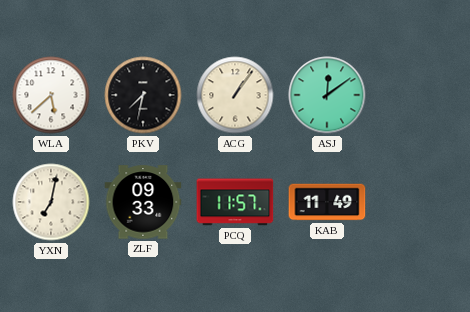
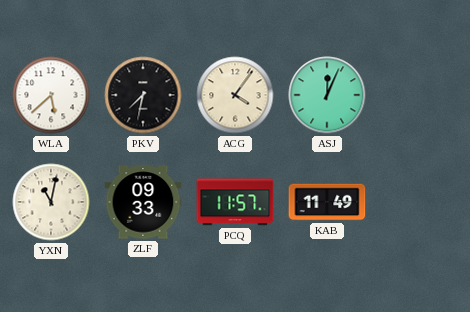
ACG: 1:06 -> 4:06 (235, 95)
ASJ: 12:09 -> 12:04 (327, 95)
YXN: 7:02 -> 11:02 (51, 202)
